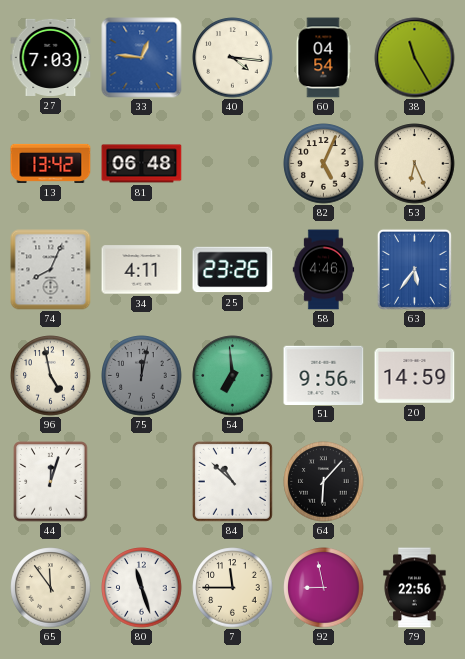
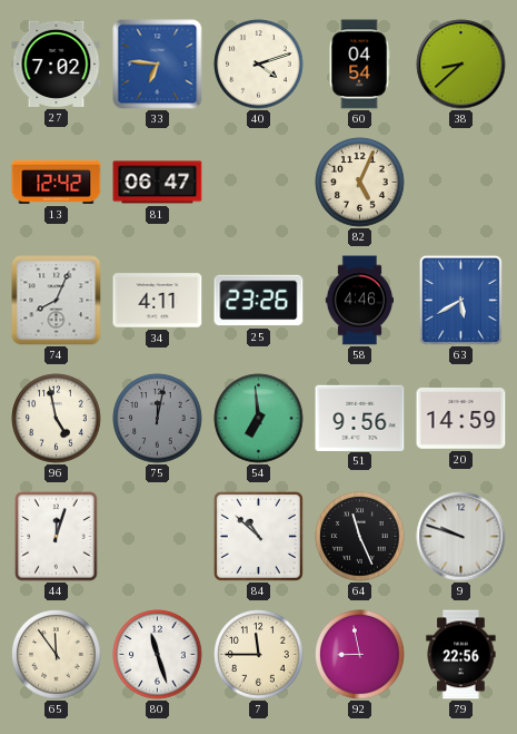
27: 7:03 -> 7:02 (57, 63)
33: 12:46 -> 6:46 (158, 65)
40: 4:16 -> 4:12 (259, 65)
38: 11:25 -> 8:38 (461, 65)
13: 13:42 -> 12:42 (57, 182)
81: 06:48 -> 06:47 (158, 183)
53: 6:26 -> none (415, 164)
63: 5:36 -> 5:40 (460, 300)
64: 6:07 -> 11:26 (360, 537)
9: none -> 9:48 (461, 537)
